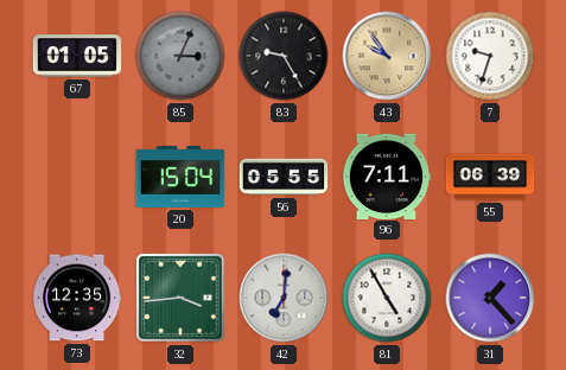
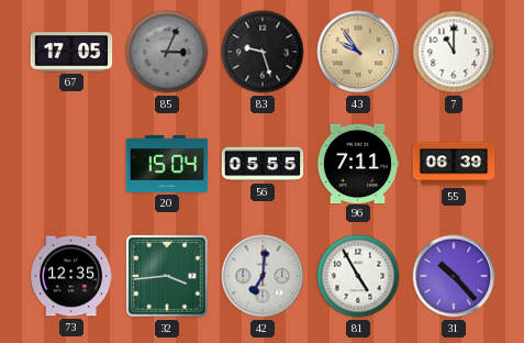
67: 01:05 -> 17:05 (71, 52)
83: 9:25 -> 9:27 (263, 52)
7: 9:33 -> 11:00 (454, 52)
31: 1:23 -> 10:23 (454, 276)
